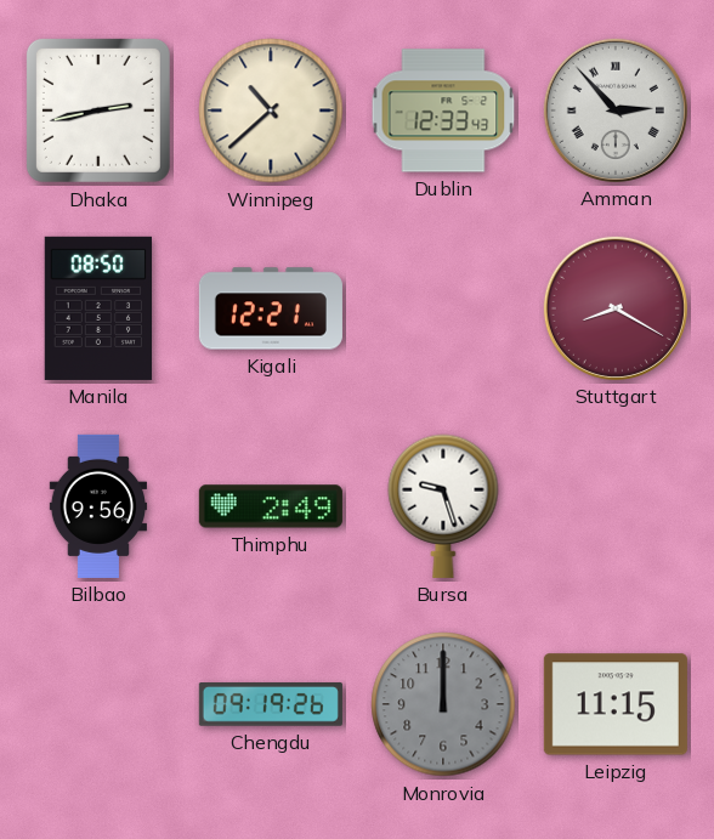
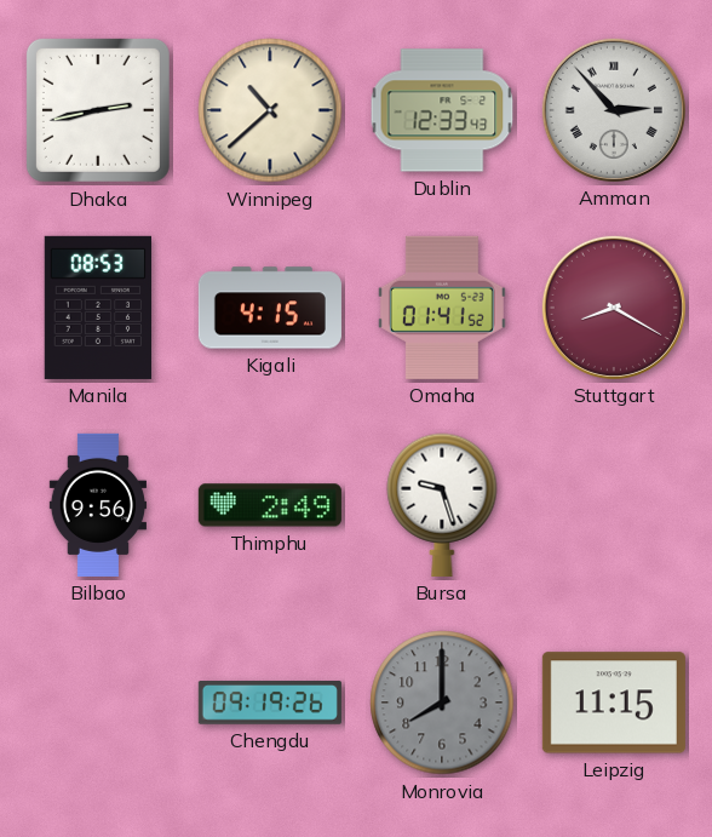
Manila: 08:50 -> 08:53 (97, 308)
Kigali: 12:21 -> 4:15 (270, 308)
Omaha: none -> 01:41 (442, 308)
Monrovia: 12:00 -> 8:00 (442, 703)
